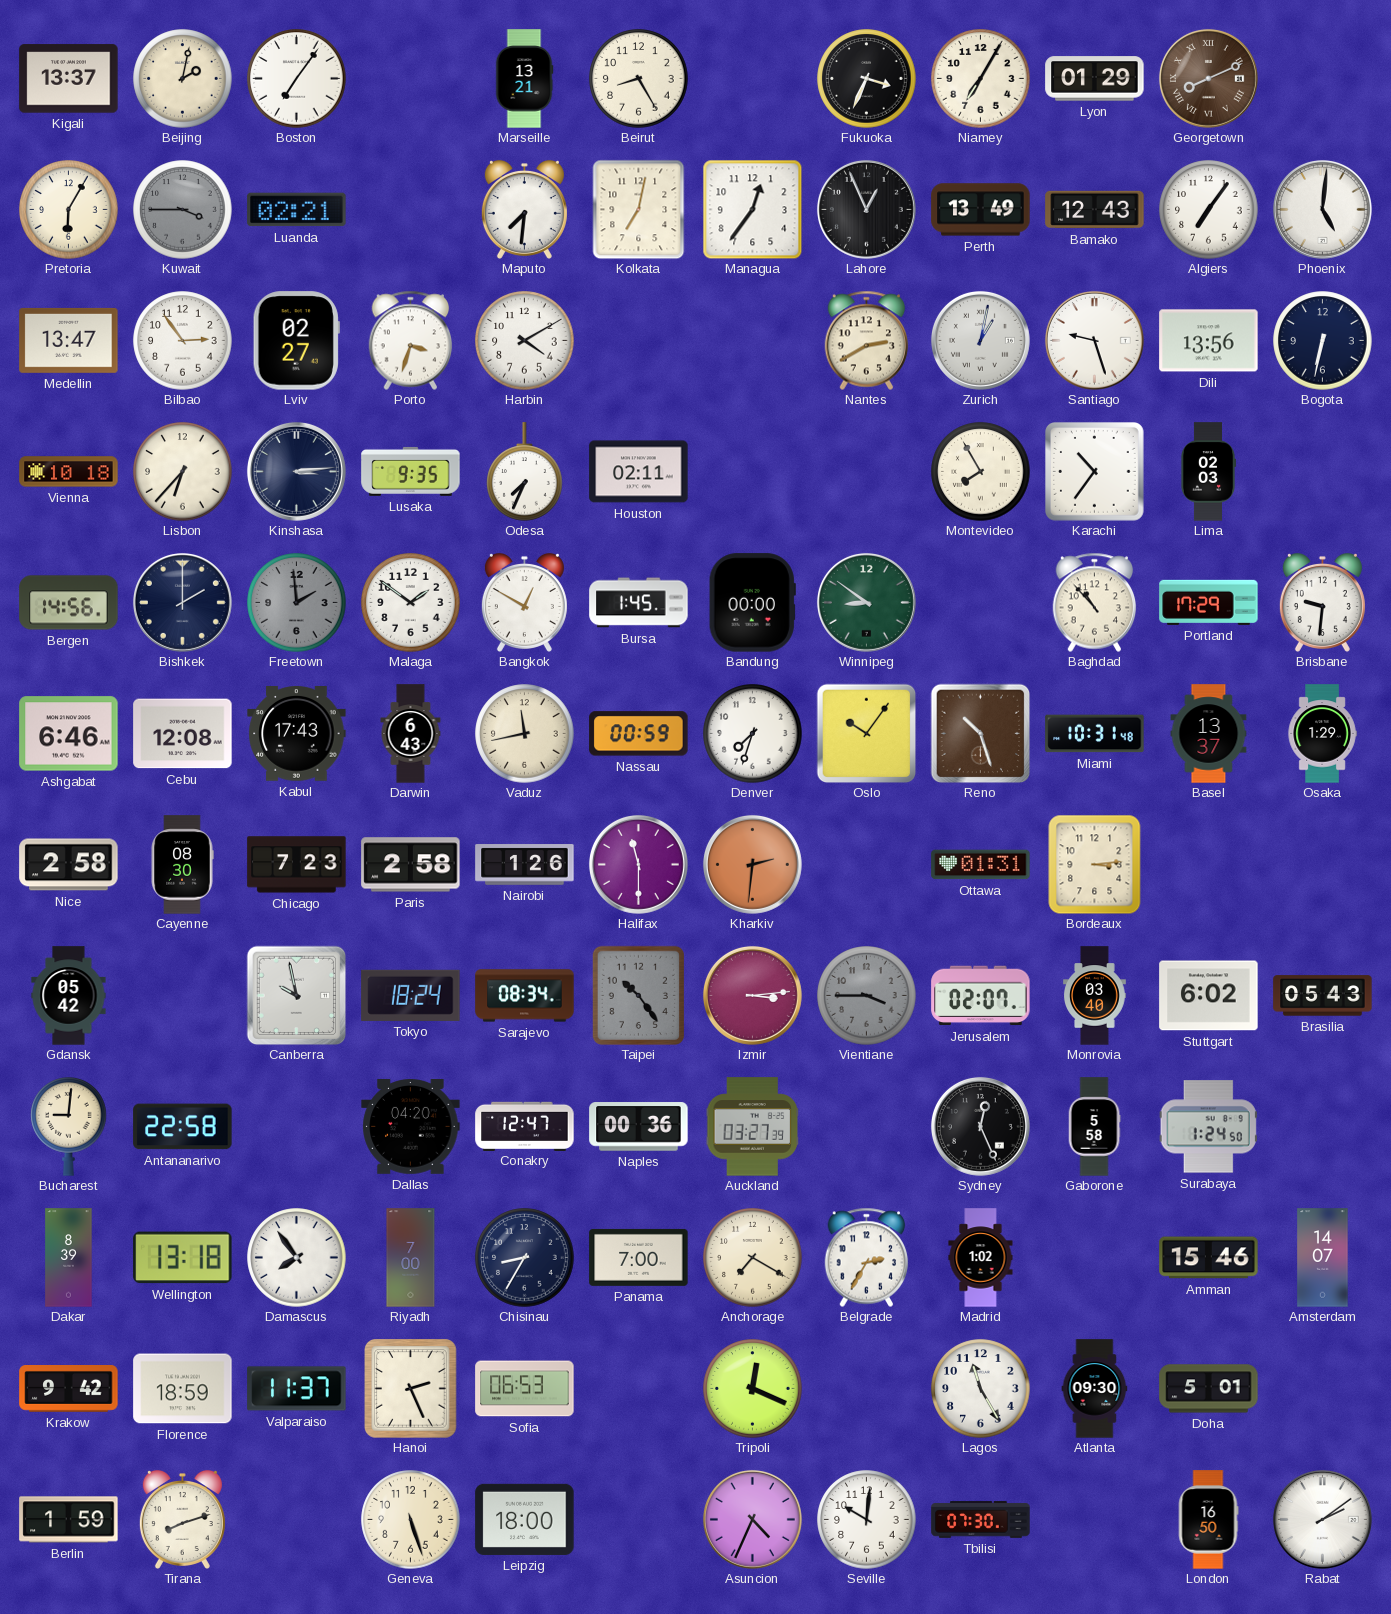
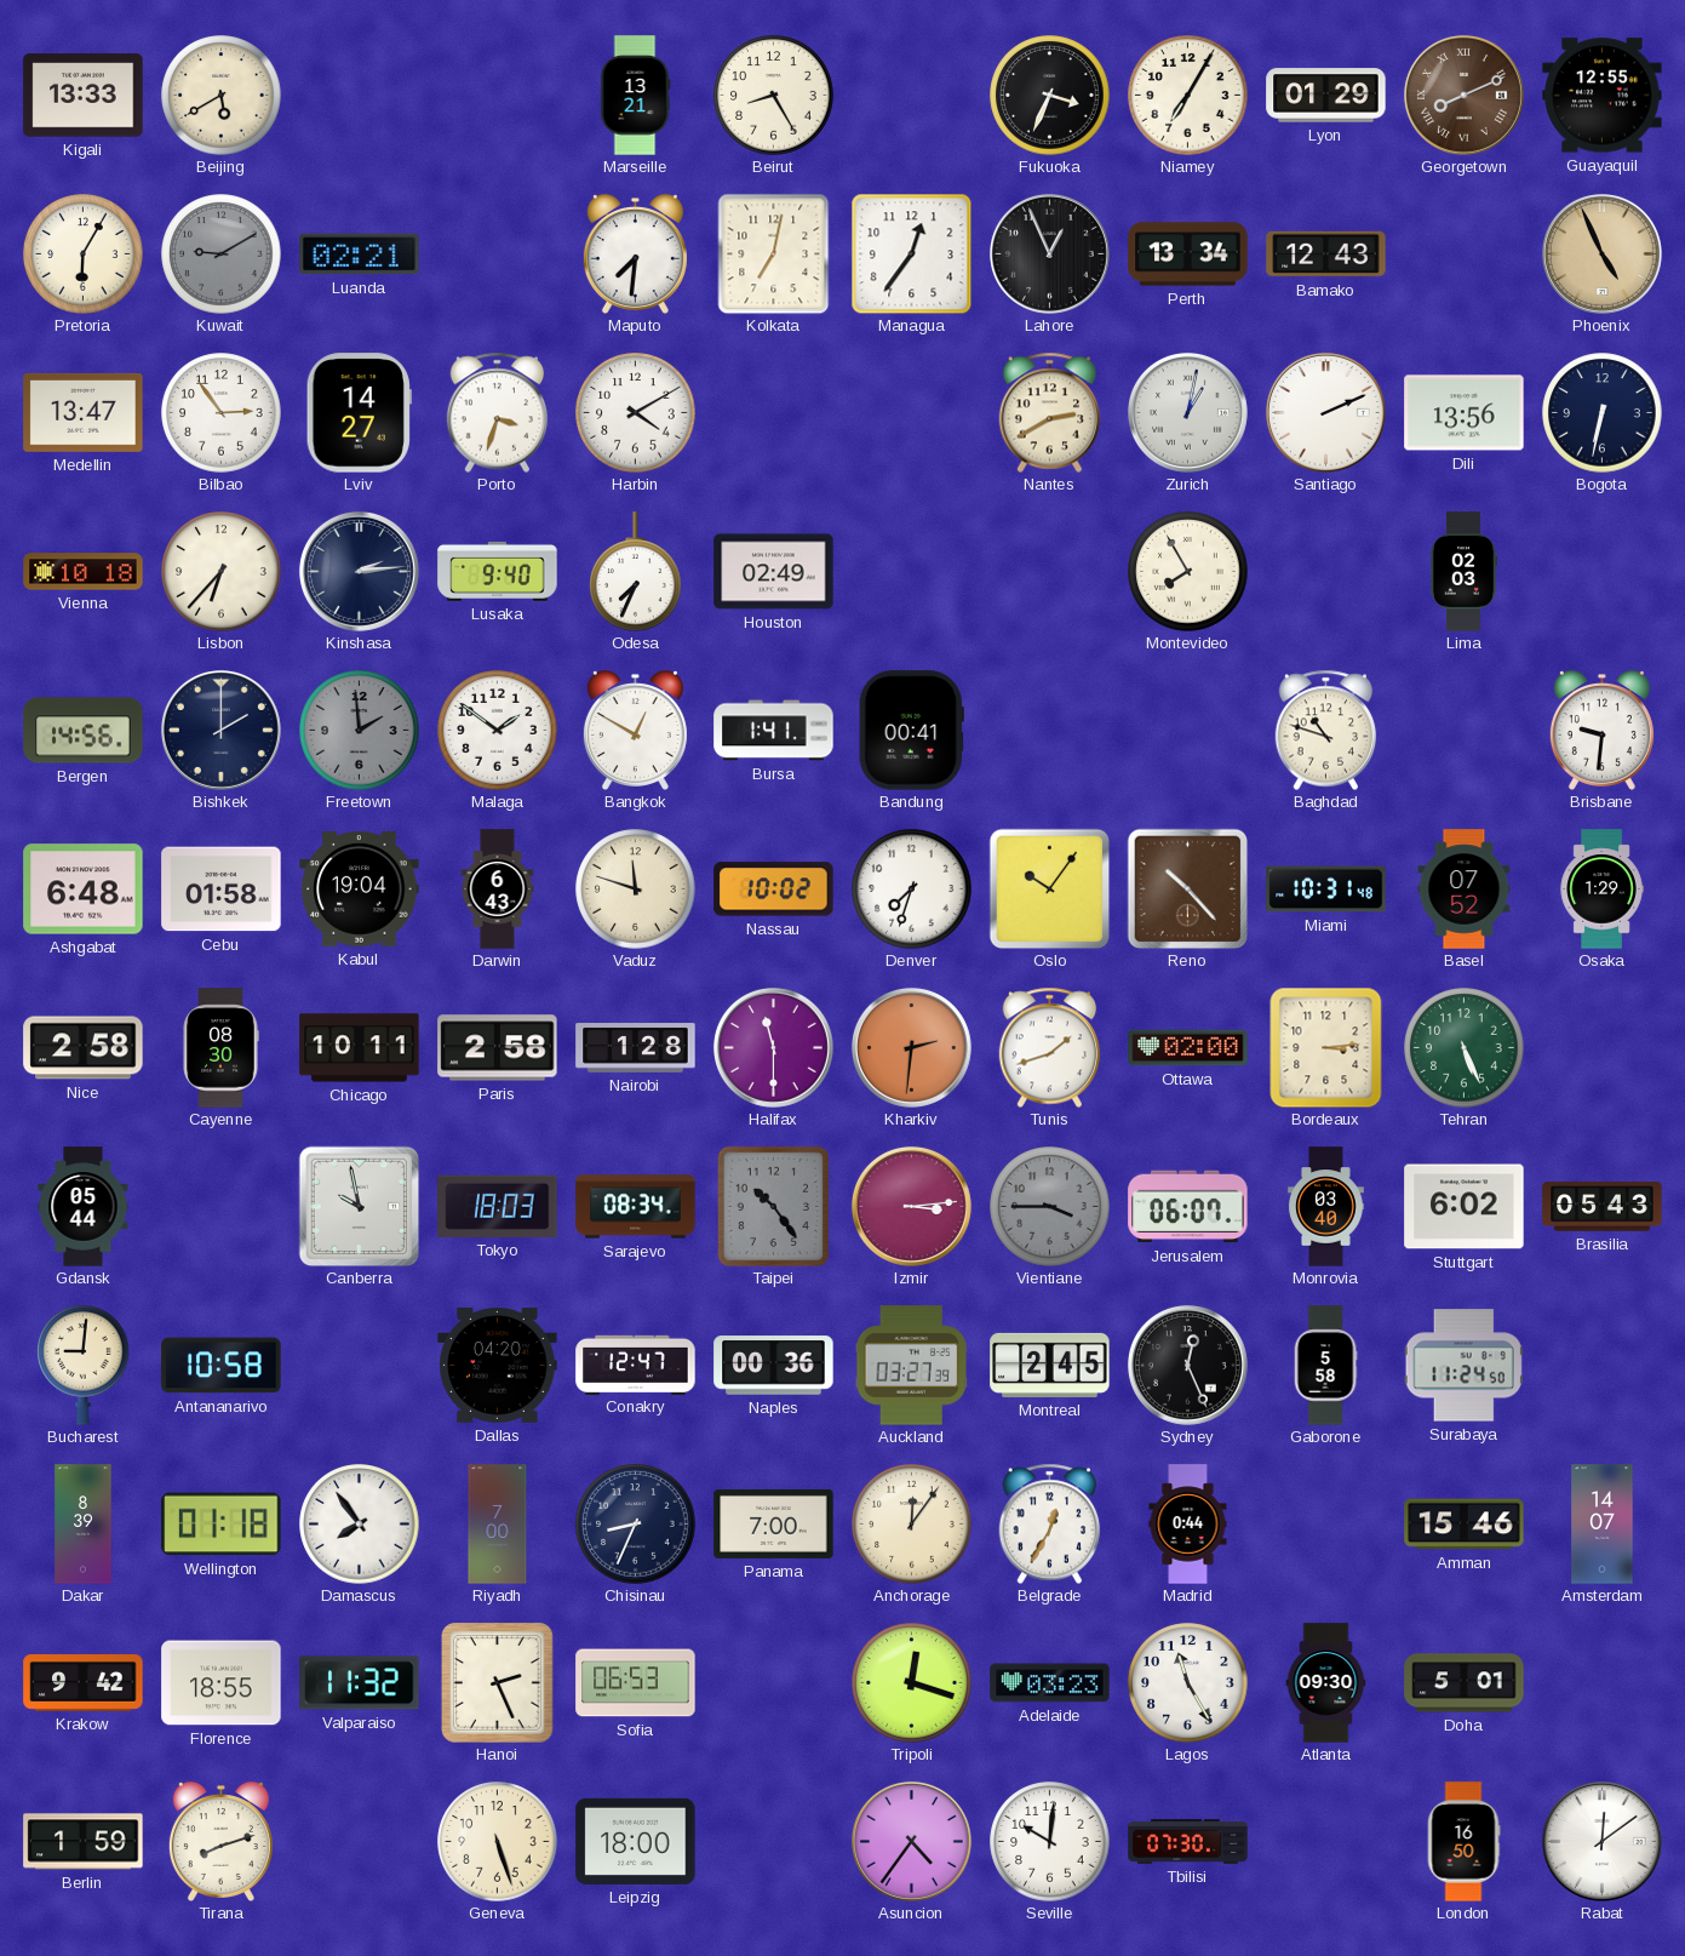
Kigali: 13:37 -> 13:33 (84, 96)
Beijing: 2:02 -> 5:40 (222, 96)
Boston: 7:06 -> none (297, 79)
Guayaquil: none -> 12:55 (1603, 96)
Kuwait: 3:45 -> 9:10 (222, 254)
Perth: 13:49 -> 13:34 (1188, 254)
Algiers: 7:06 -> none (1209, 210)
Phoenix: 5:01 -> 4:56 (1601, 253)
Phoenix dial: white -> champagne (1601, 253)
Lviv: 02:27 -> 14:27 (359, 413)
Santiago: 9:27 -> 2:11 (1325, 412)
Kinshasa: 3:14 -> 2:14 (359, 571)
Lusaka: 9:35 -> 9:40 (498, 571)
Houston: 02:11 -> 02:49 (774, 572)
Karachi: 10:36 -> none (1095, 472)
Bursa: 1:45 -> 1:41 (774, 731)
Bandung: 00:00 -> 00:41 (911, 731)
Winnipeg: 8:51 -> none (866, 602)
Baghdad: 10:53 -> 10:48 (1326, 730)
Portland: 17:29 -> none (1209, 602)
Ashgabat: 6:46 -> 6:48 (84, 890)
Cebu: 12:08 -> 01:58 (222, 890)
Kabul: 17:43 -> 19:04 (360, 890)
Vaduz: 11:43 -> 11:48 (636, 890)
Nassau: 00:59 -> 10:02 (774, 890)
Reno: 10:27 -> 10:23 (1187, 888)
Basel: 13:37 -> 07:52 (1465, 890)
Chicago: 7:23 -> 10:11 (360, 1048)
Nairobi: 1:26 -> 1:28 (636, 1048)
Tunis: none -> 1:42 (1050, 1047)
Ottawa: 01:31 -> 02:00 (1188, 1048)
Tehran: none -> 5:26 (1465, 1048)
Gdansk: 05:42 -> 05:44 (84, 1207)
Tokyo: 18:24 -> 18:03 (498, 1206)
Jerusalem: 02:07 -> 06:07 (1188, 1207)
Antananarivo: 22:58 -> 10:58 (222, 1366)
Montreal: none -> 2:45 (1050, 1365)
Surabaya: 1:24 -> 11:24 (1463, 1366)
Wellington: 13:18 -> 01:18 (222, 1525)
Chisinau: 8:35 -> 8:34 (636, 1525)
Anchorage: 7:20 -> 12:06 (912, 1525)
Belgrade: 2:35 -> 12:35 (1050, 1523)
Madrid: 1:02 -> 0:44 (1188, 1525)
Florence: 18:59 -> 18:55 (222, 1683)
Valparaiso: 11:37 -> 11:32 (360, 1683)
Tripoli: 12:19 -> 12:18 (912, 1683)
Adelaide: none -> 03:23 (1050, 1683)
Asuncion: 4:34 -> 4:36 (911, 1841)
Rabat: 2:09 -> 12:09 (1601, 1841)
